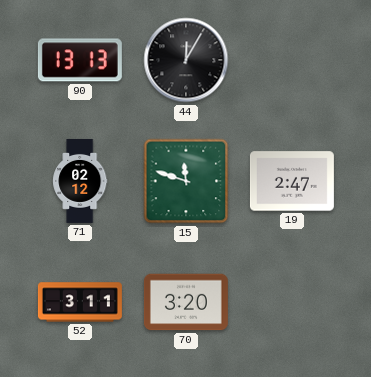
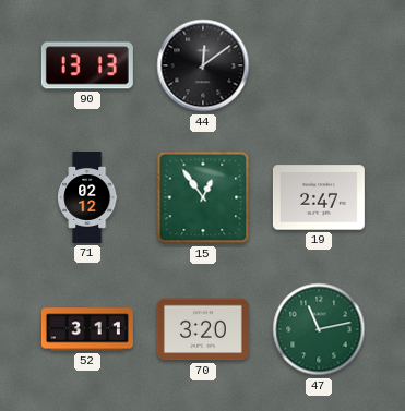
44: 12:05 -> 12:09 (203, 65)
15: 11:48 -> 12:54 (203, 197)
47: none -> 11:13 (319, 329)
